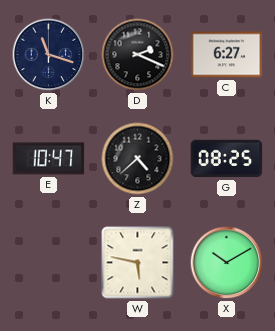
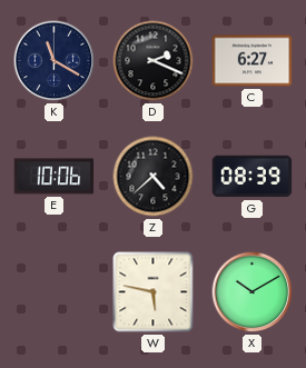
K: 11:18 -> 11:20 (55, 61)
E: 10:47 -> 10:06 (55, 177)
G: 08:25 -> 08:39 (253, 177)
